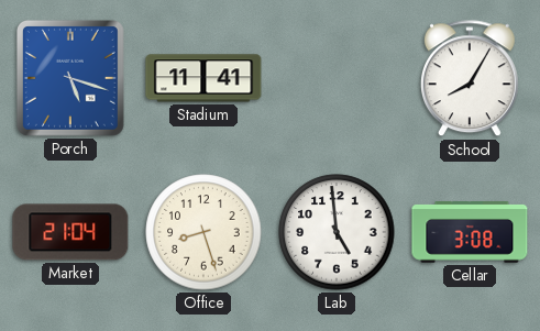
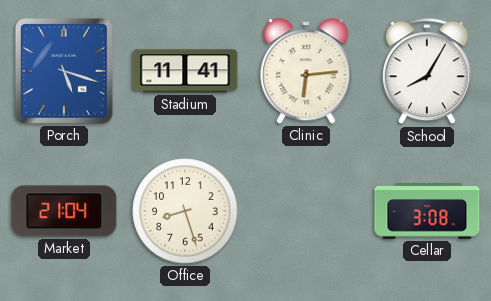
Clinic: none -> 6:14 (306, 71)
Lab: 4:59 -> none (337, 232)
